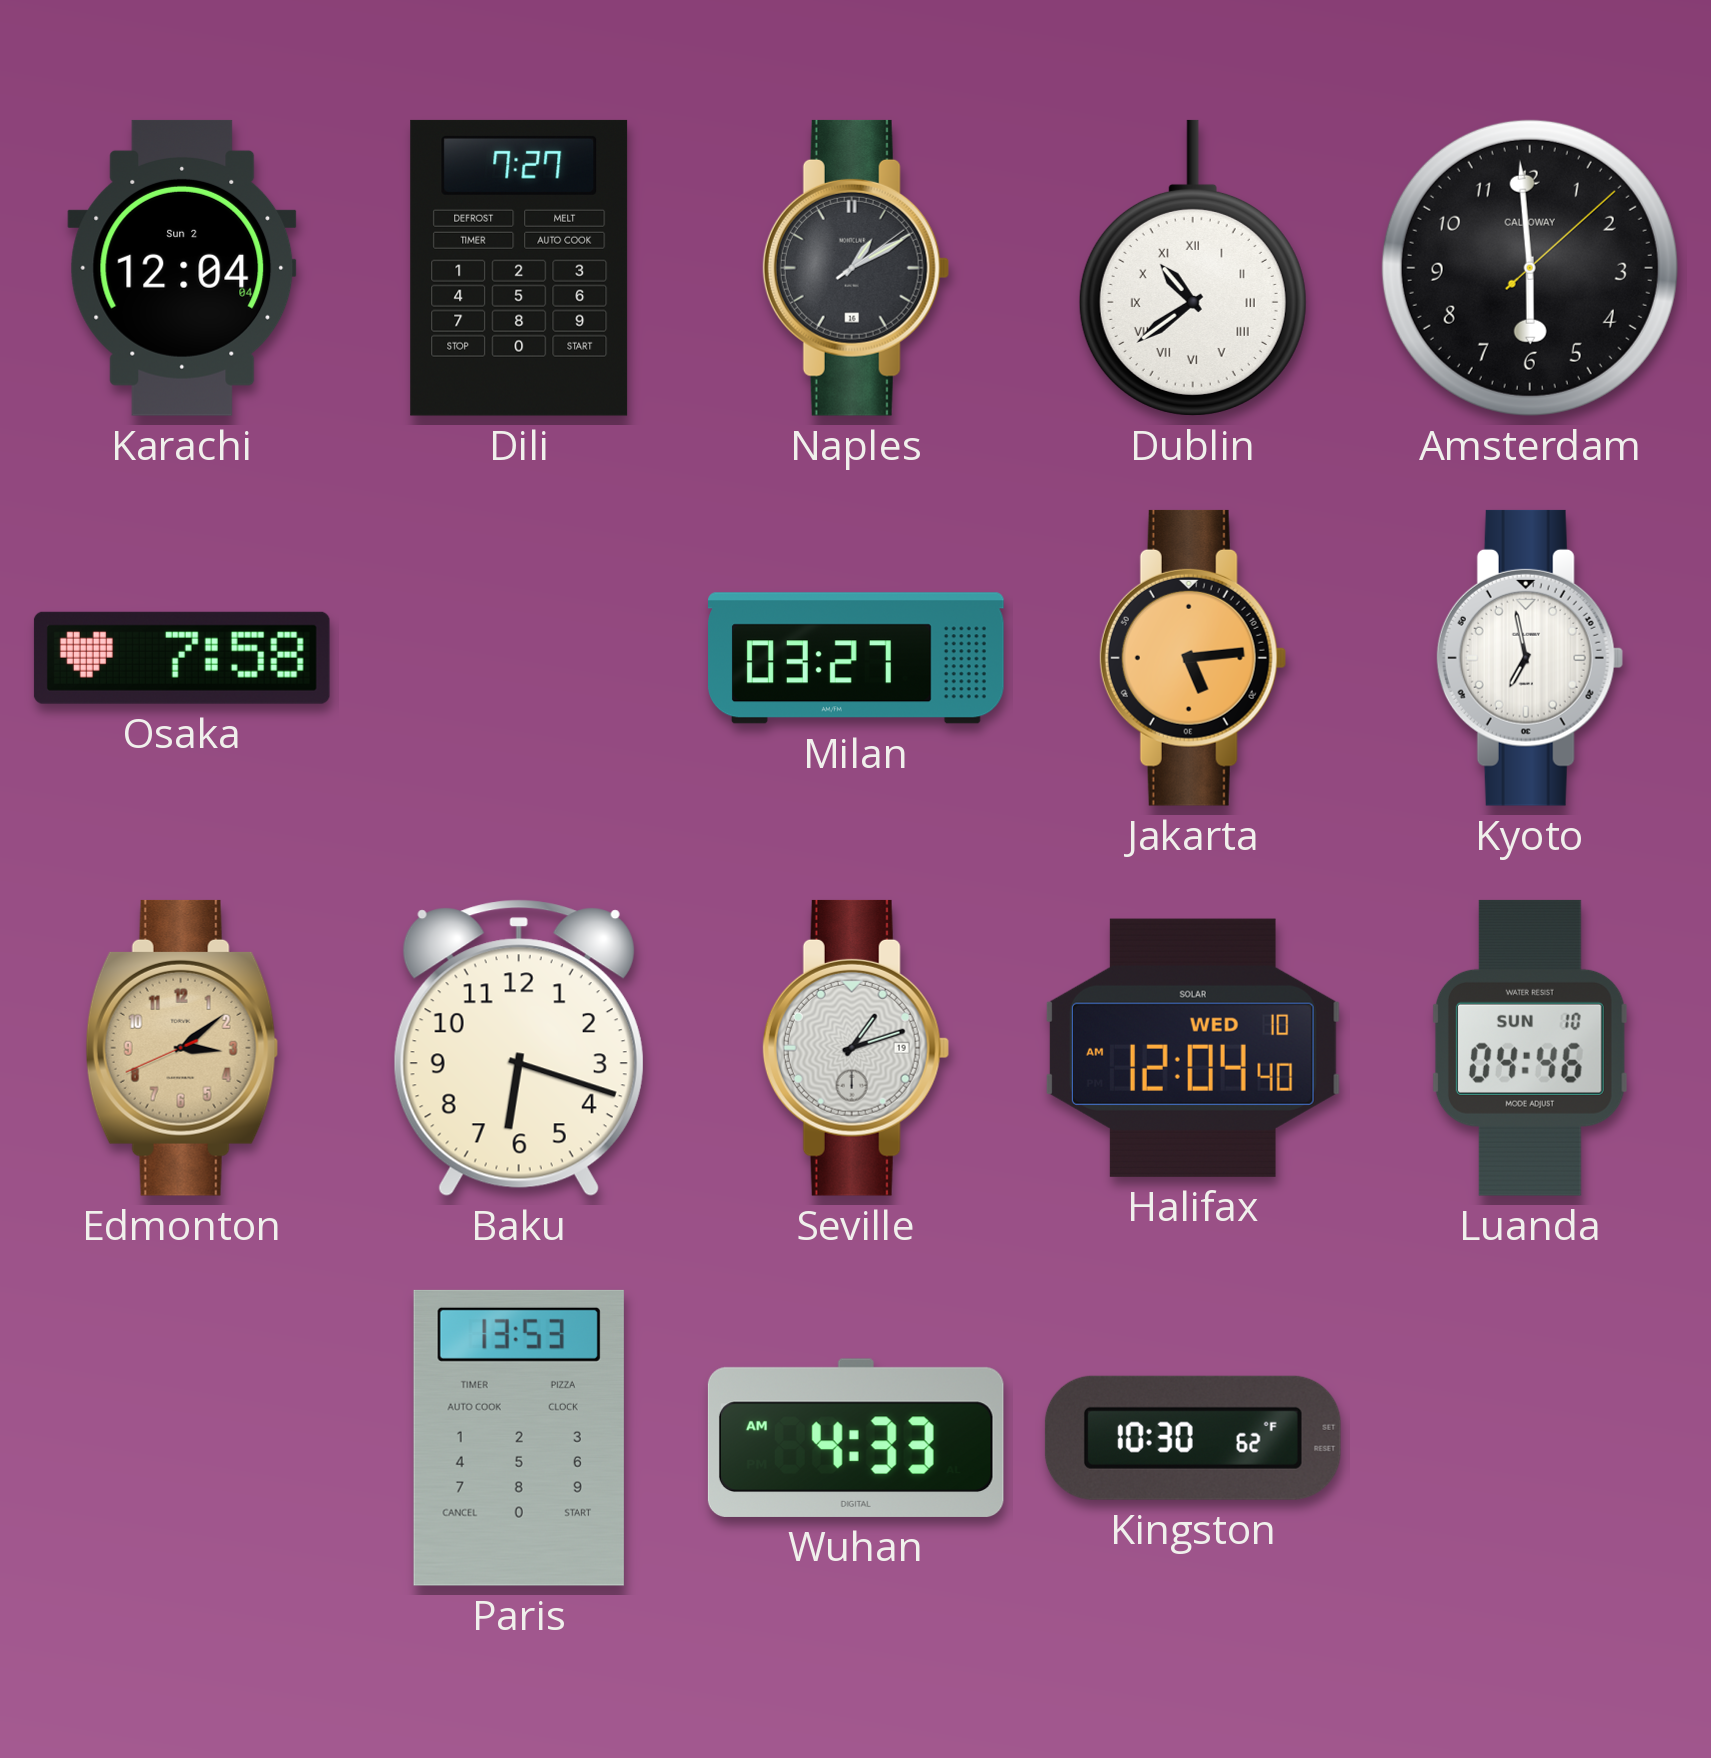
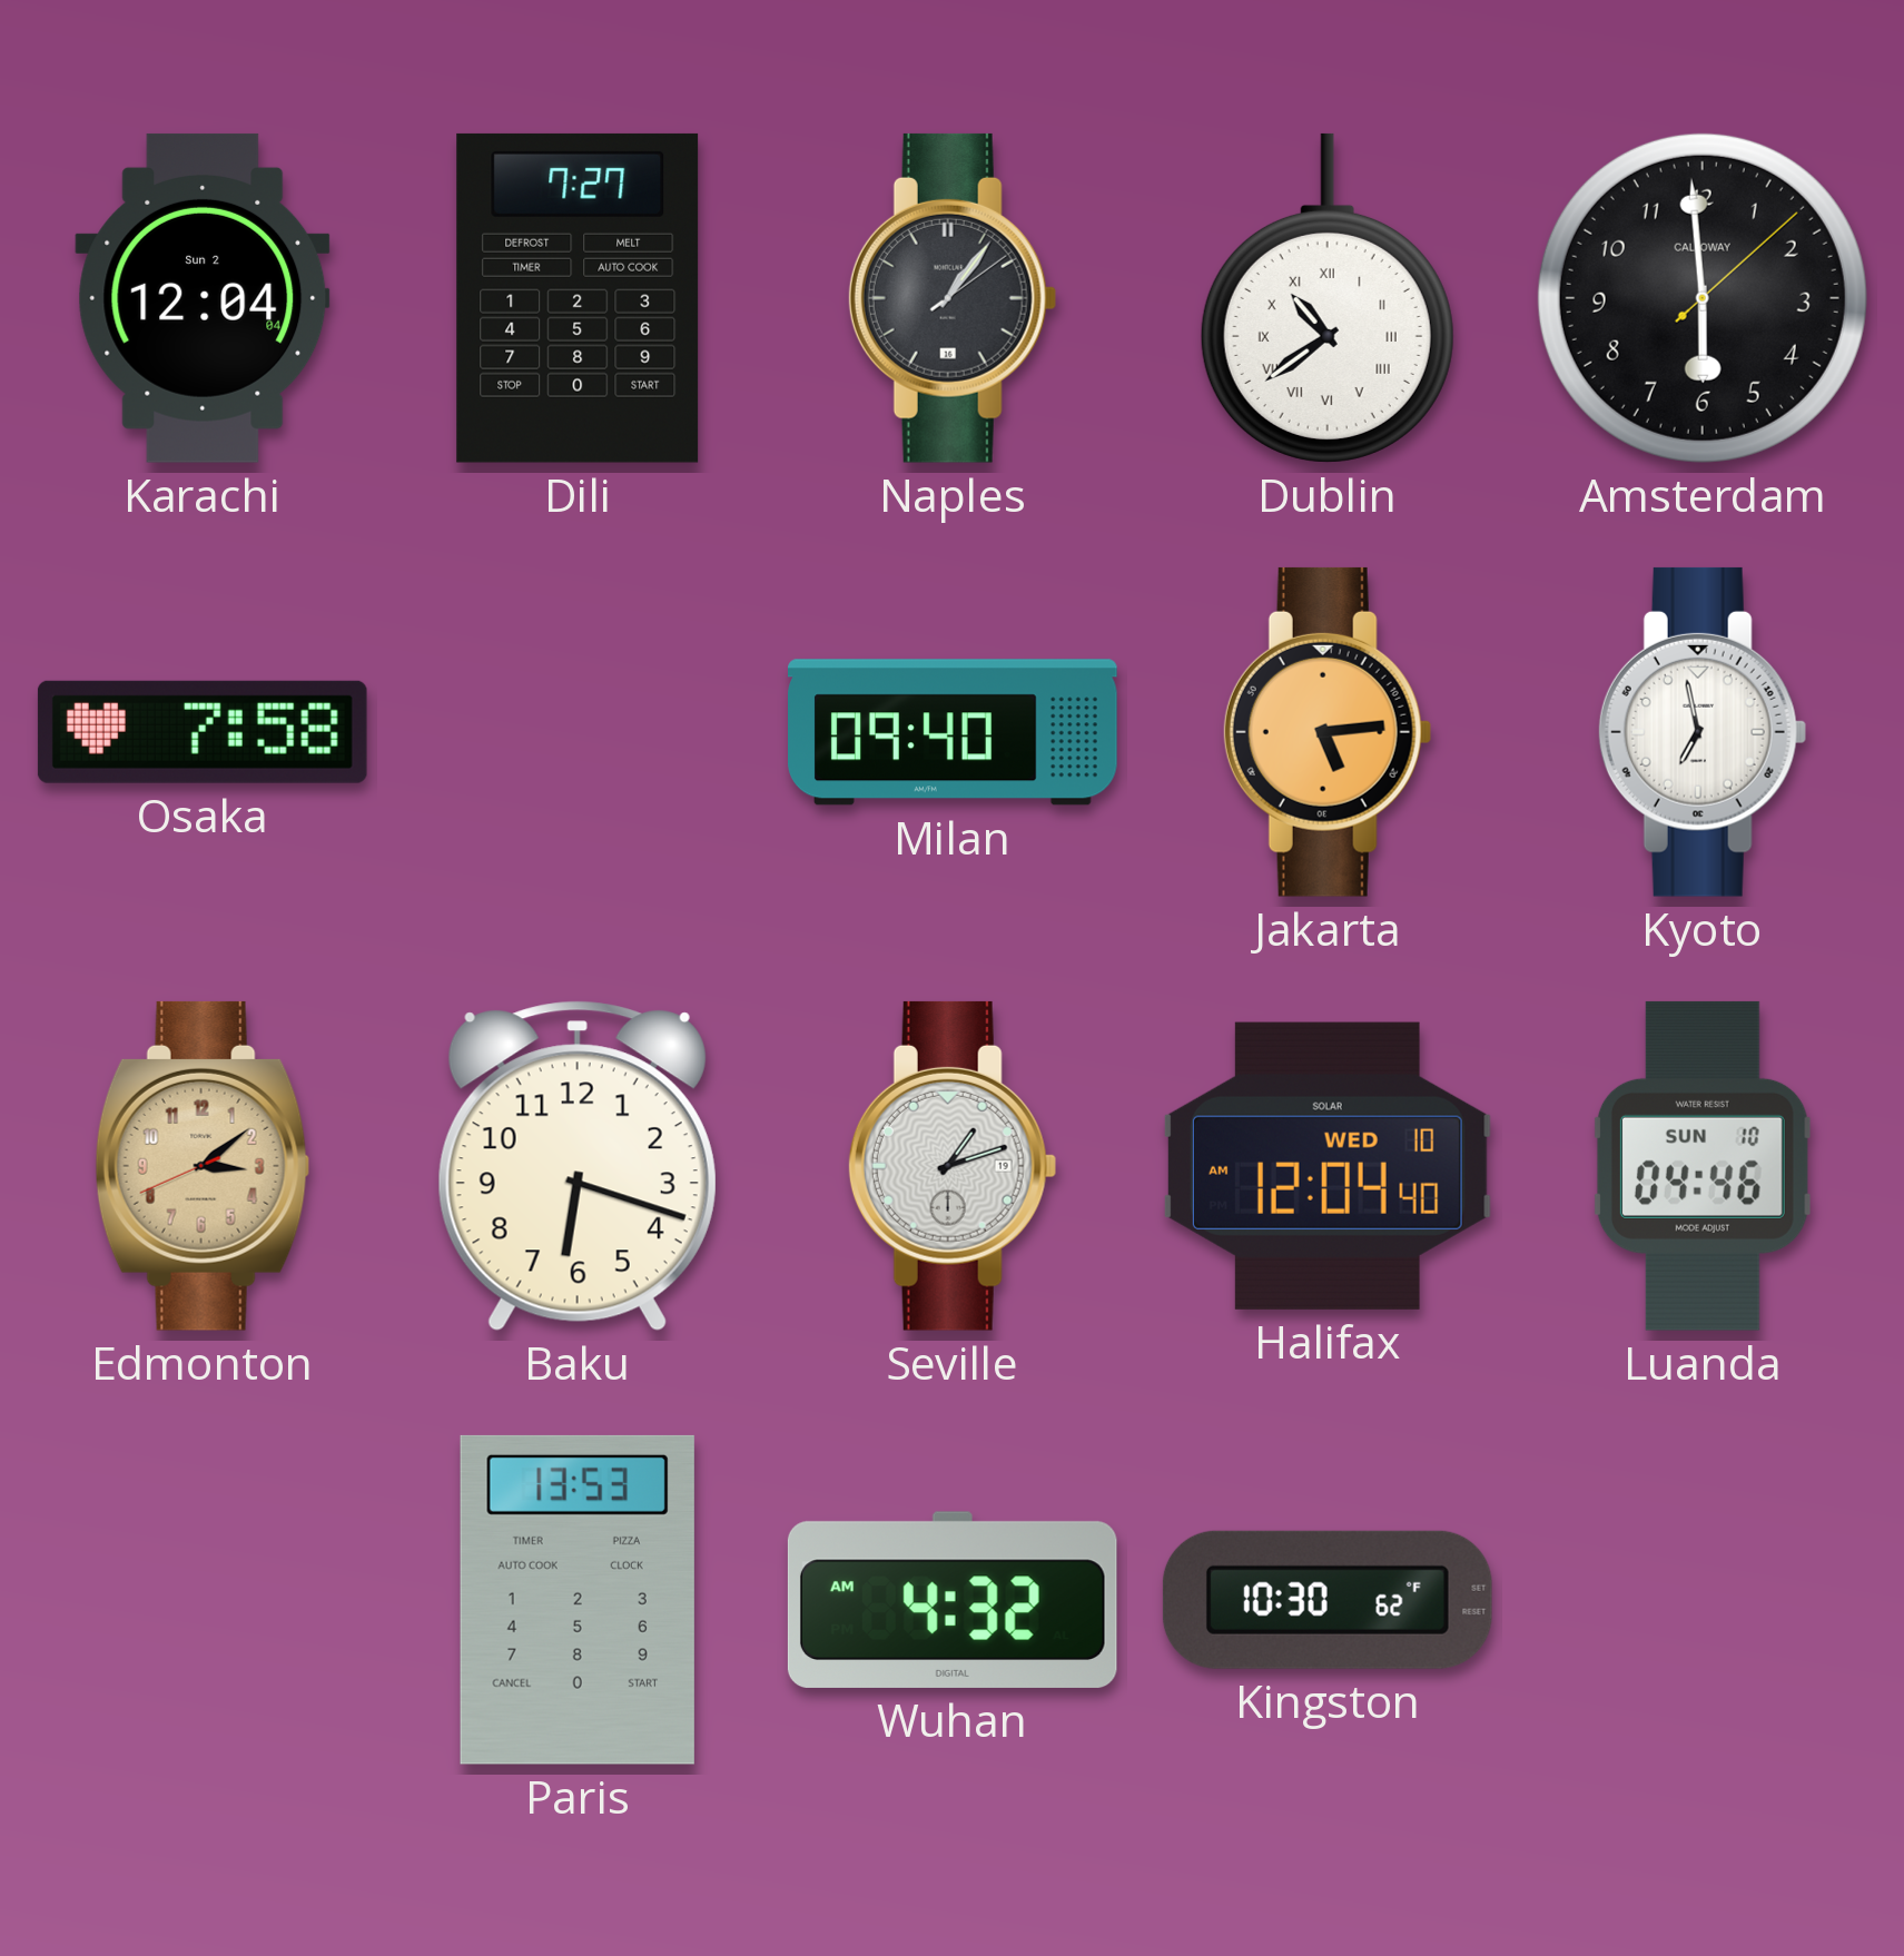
Naples: 1:10 -> 1:06 (953, 298)
Milan: 03:27 -> 09:40 (954, 732)
Wuhan: 4:33 -> 4:32 (953, 1600)
